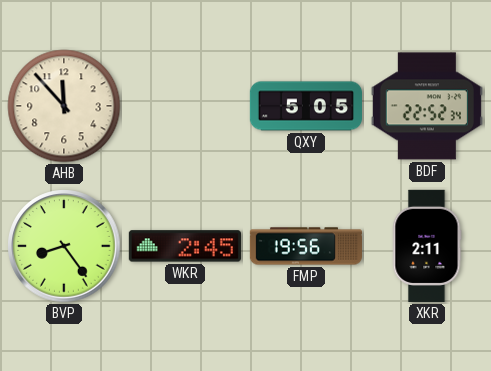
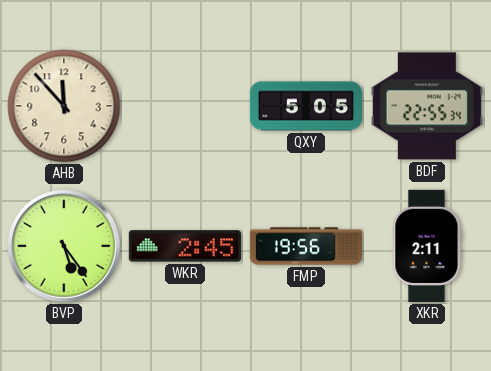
BDF: 22:52 -> 22:55 (427, 106)
BVP: 8:24 -> 5:24 (64, 246)
